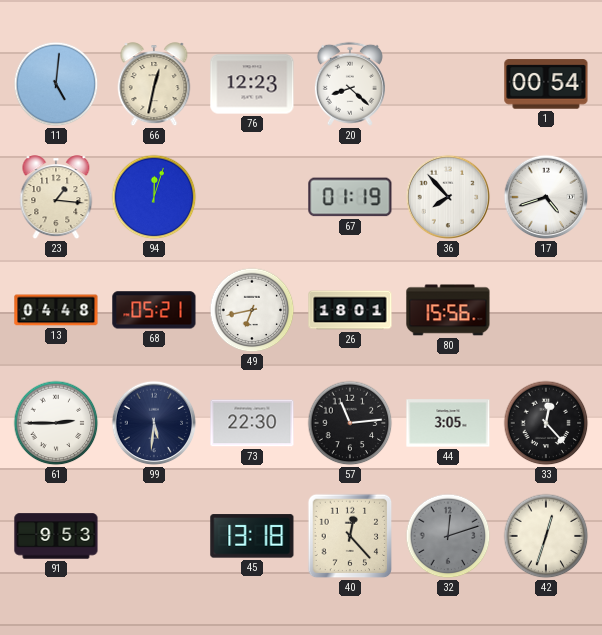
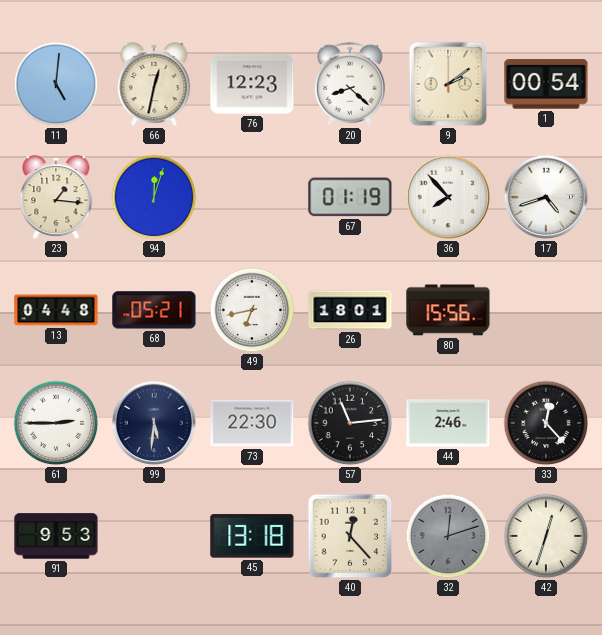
9: none -> 2:09 (448, 84)
44: 3:05 -> 2:46 (448, 423)
